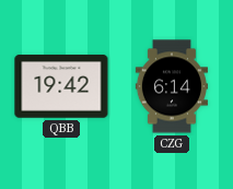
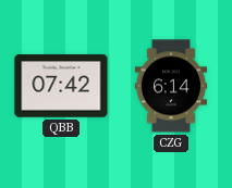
QBB: 19:42 -> 07:42 (61, 86)
